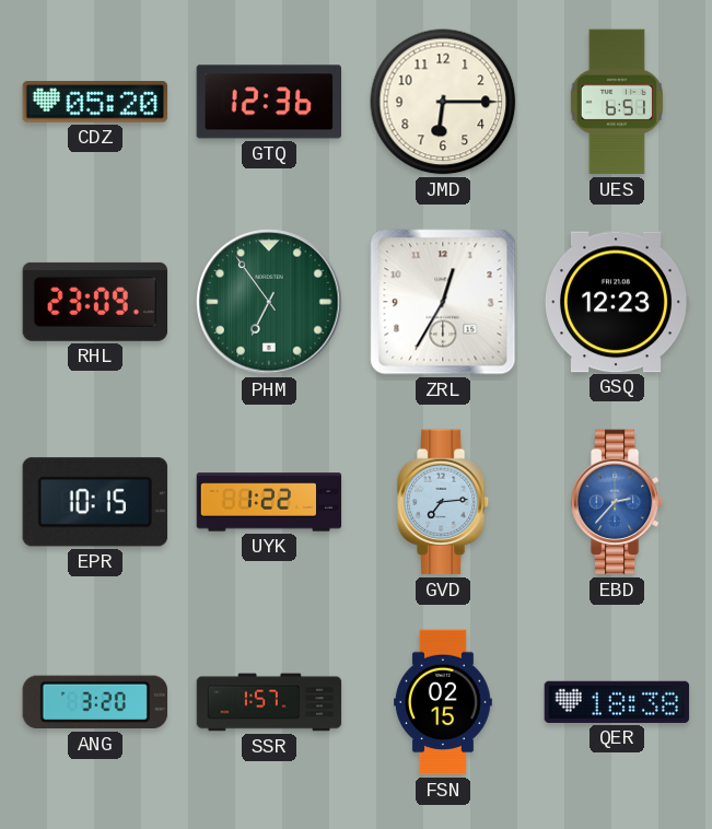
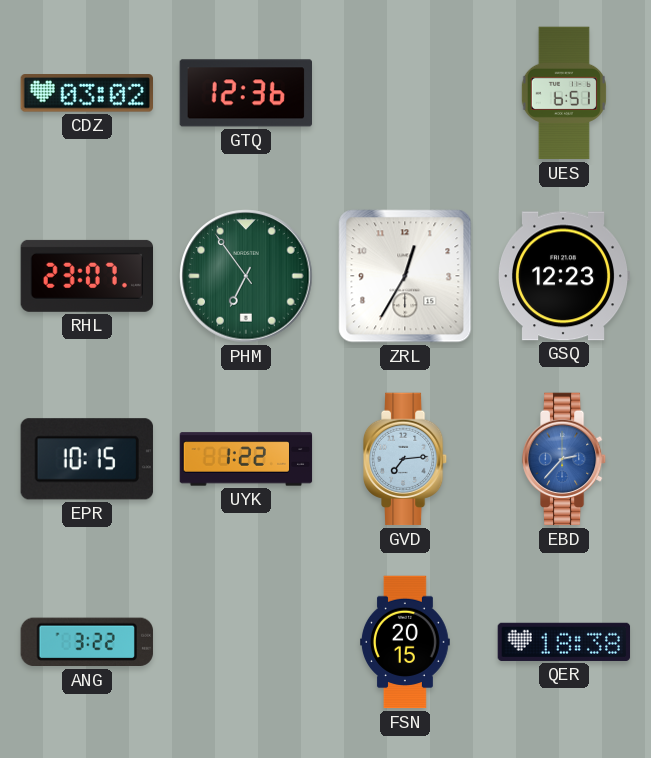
CDZ: 05:20 -> 03:02 (86, 93)
JMD: 6:15 -> none (443, 102)
RHL: 23:09 -> 23:07 (87, 276)
ANG: 3:20 -> 3:22 (87, 642)
SSR: 1:57 -> none (269, 702)
FSN: 02:15 -> 20:15 (406, 642)
